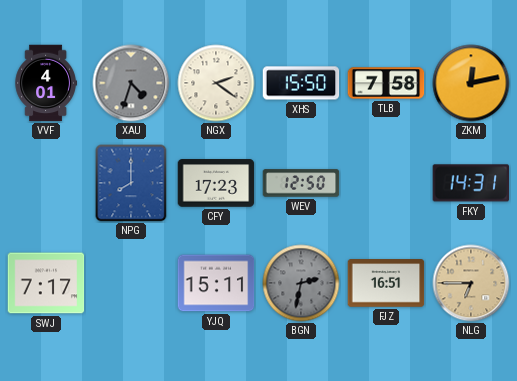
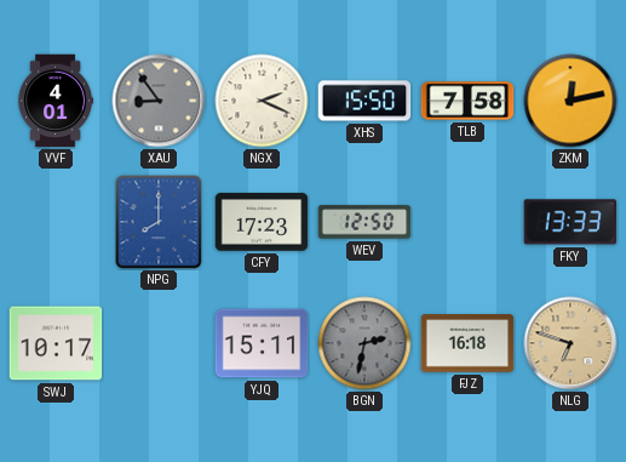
XAU: 4:33 -> 8:54 (159, 101)
NGX: 2:21 -> 2:19 (262, 101)
FKY: 14:31 -> 13:33 (570, 222)
SWJ: 7:17 -> 10:17 (56, 343)
FJZ: 16:51 -> 16:18 (467, 343)
NLG: 6:45 -> 6:48 (570, 343)
